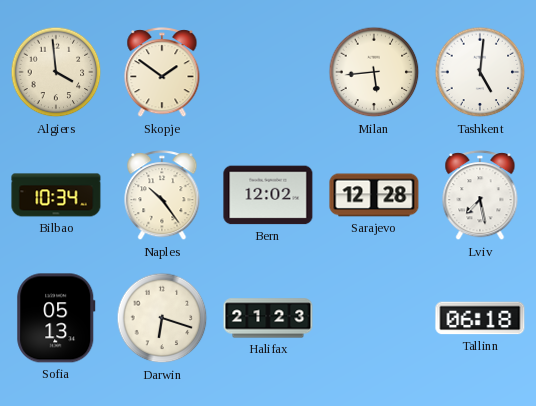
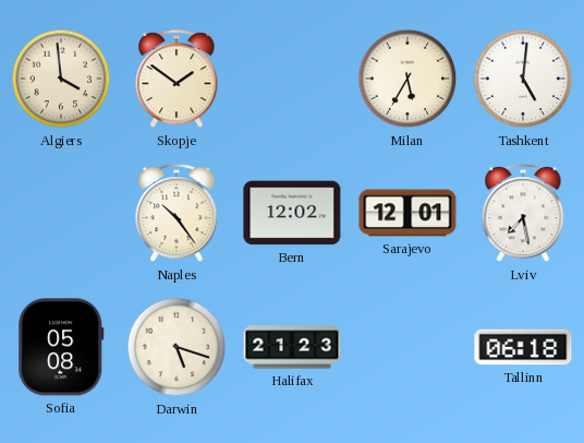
Milan: 5:44 -> 5:35 (407, 79)
Bilbao: 10:34 -> none (56, 195)
Sarajevo: 12:28 -> 12:01 (407, 213)
Sofia: 05:13 -> 05:08 (61, 347)
Darwin: 6:18 -> 5:18 (177, 347)
